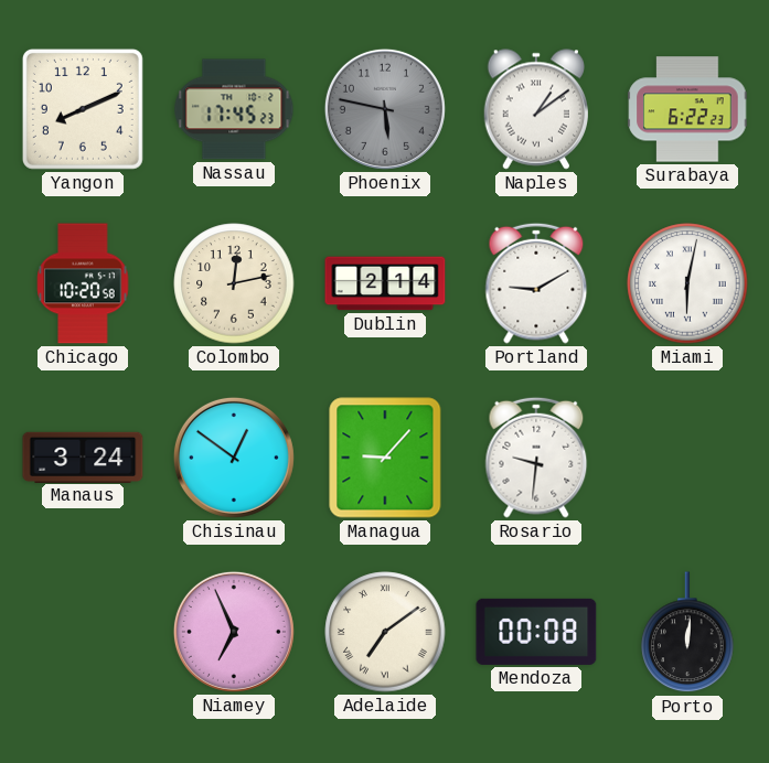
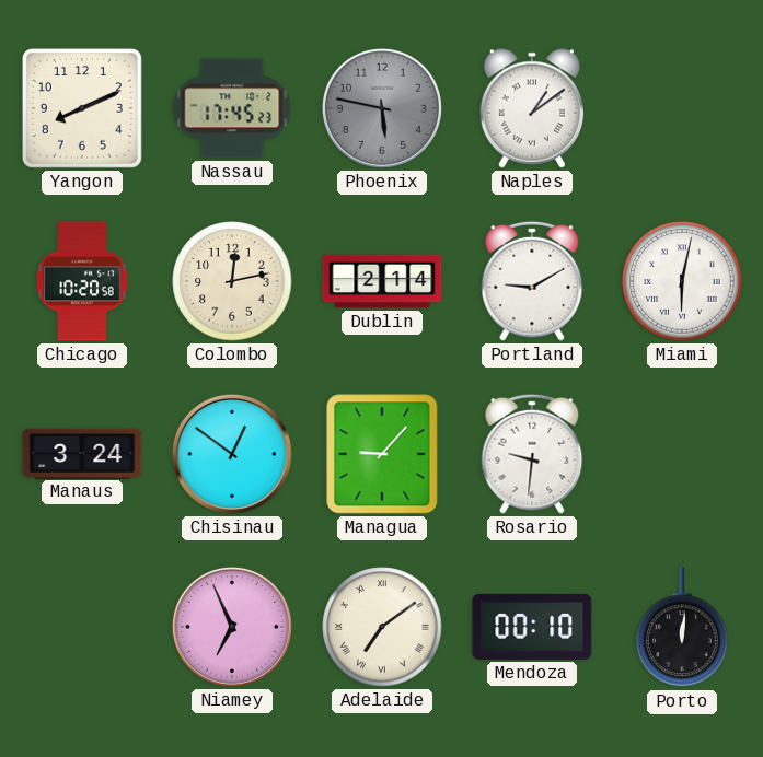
Surabaya: 6:22 -> none (687, 109)
Mendoza: 00:08 -> 00:10 (532, 627)
